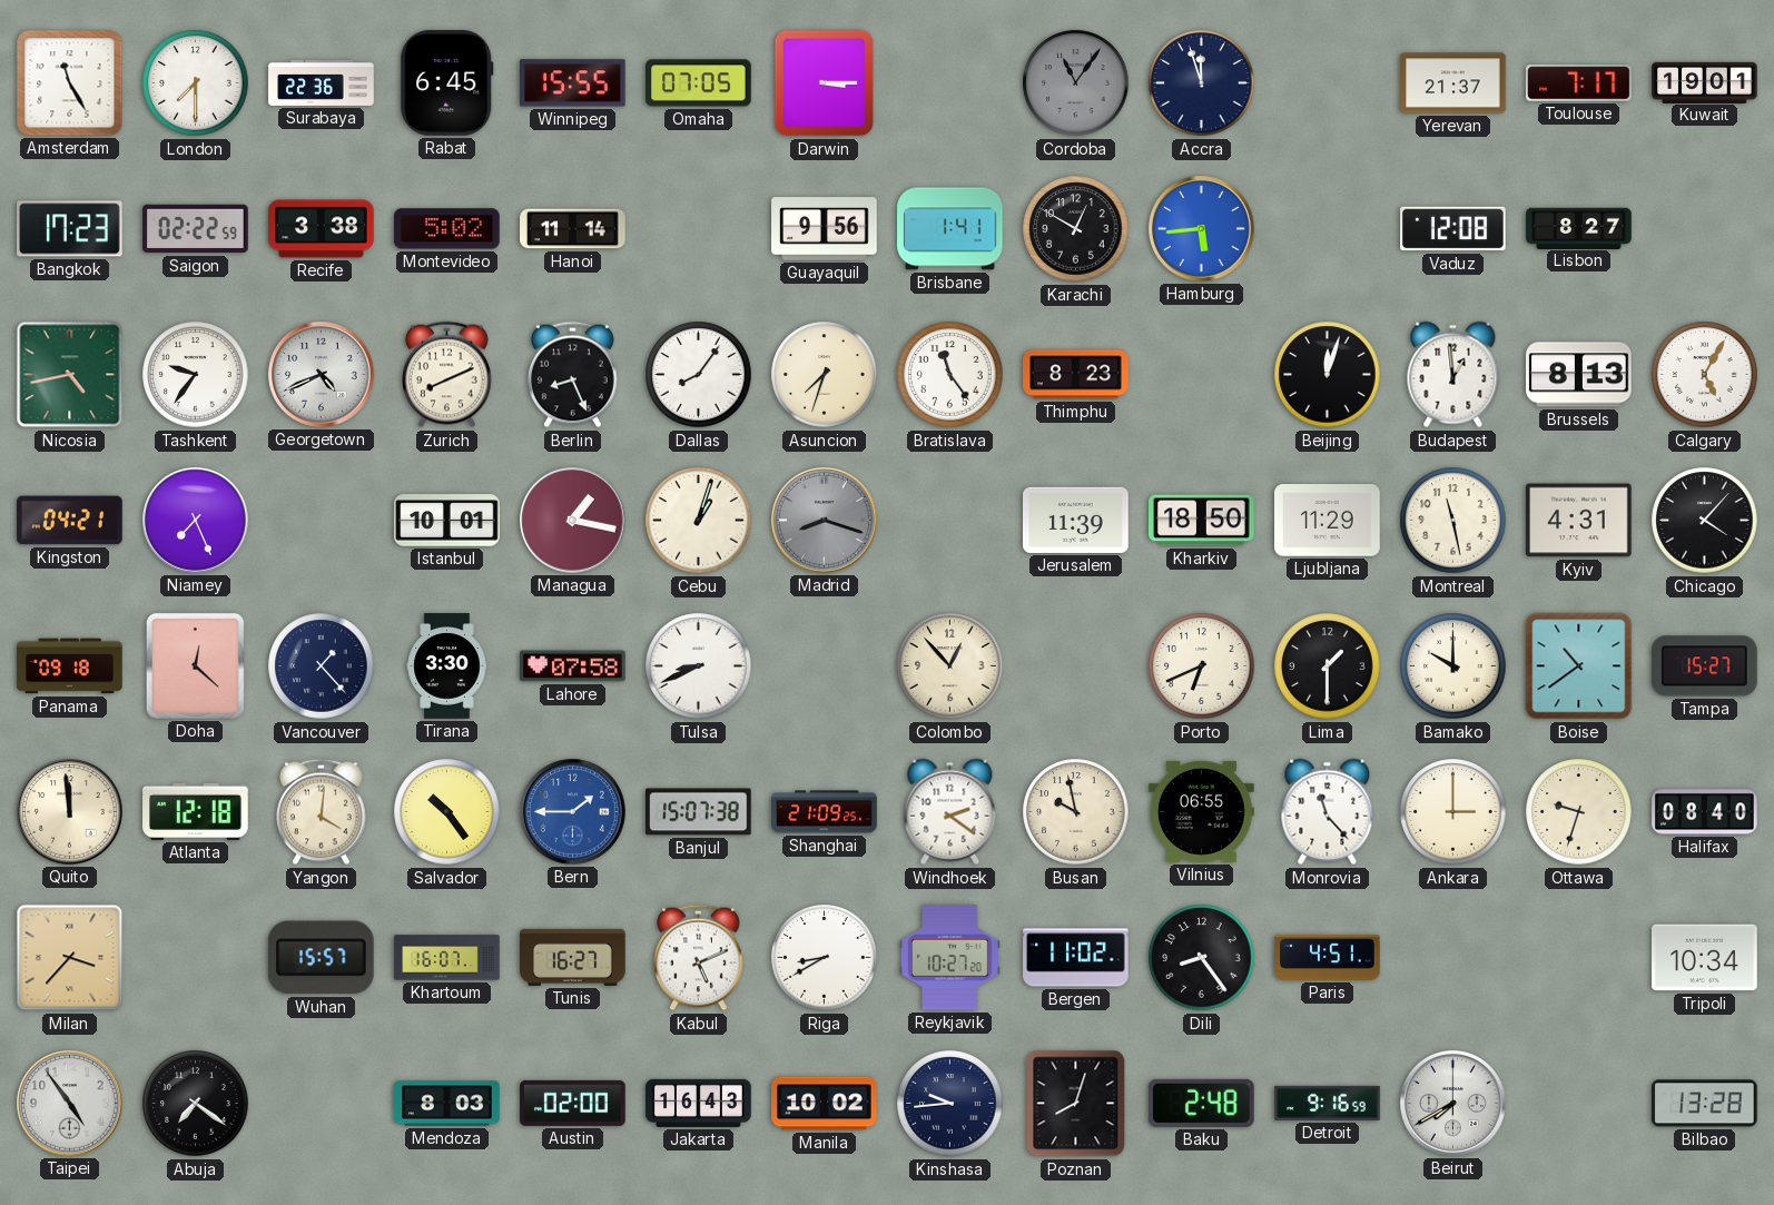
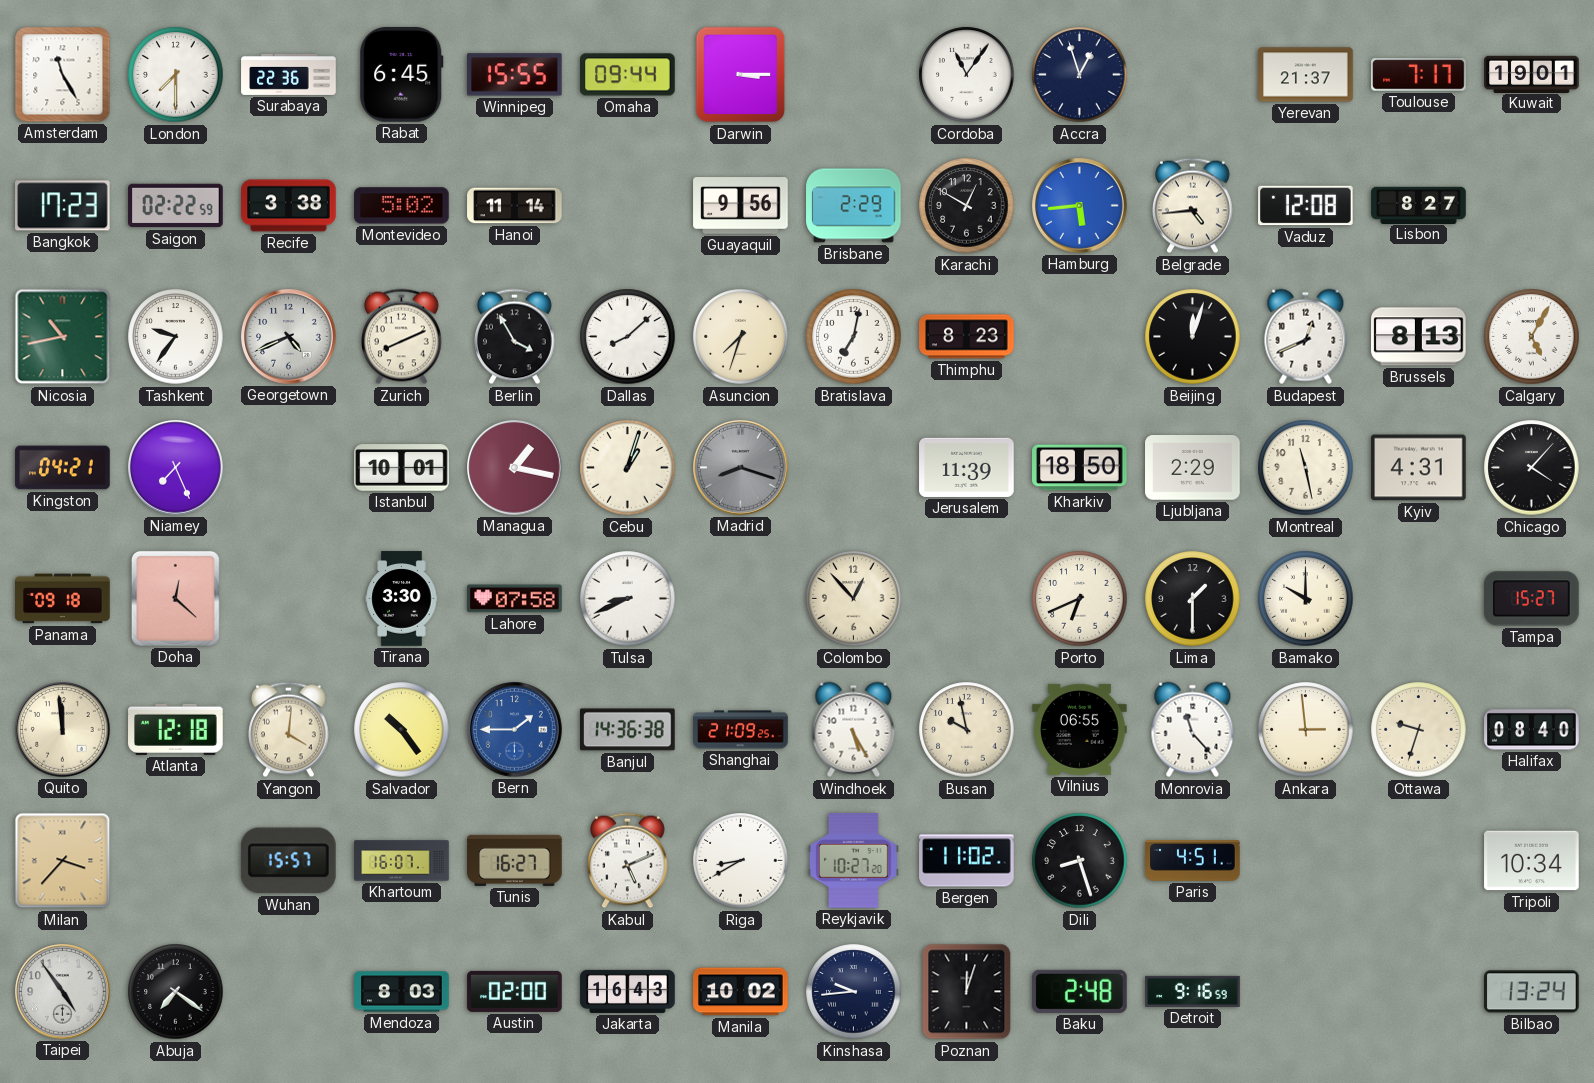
Omaha: 07:05 -> 09:44 (628, 75)
Cordoba dial: grey -> white (967, 75)
Accra: 11:57 -> 12:57 (1080, 75)
Brisbane: 1:41 -> 2:29 (854, 206)
Belgrade: none -> 4:44 (1193, 206)
Nicosia: 4:43 -> 10:43 (63, 337)
Berlin: 8:26 -> 3:55 (515, 337)
Dallas: 8:06 -> 8:08 (628, 337)
Bratislava: 11:24 -> 7:02 (854, 337)
Budapest: 12:59 -> 12:41 (1306, 337)
Ljubljana: 11:29 -> 2:29 (1193, 468)
Vancouver: 1:23 -> none (322, 666)
Boise: 10:39 -> none (1579, 666)
Banjul: 15:07 -> 14:36 (628, 730)
Windhoek: 2:21 -> 5:25 (854, 730)
Ankara: 3:00 -> 2:59 (1306, 730)
Dili: 8:24 -> 8:27 (1080, 861)
Poznan: 8:03 -> 12:03 (967, 992)
Beirut: 7:40 -> none (1453, 1104)
Bilbao: 13:28 -> 13:24 (1532, 992)
